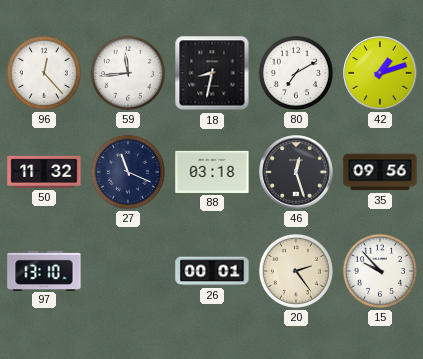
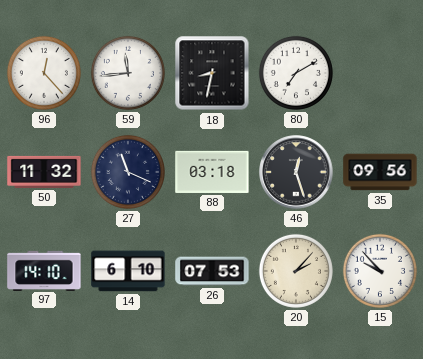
42: 1:12 -> none (380, 73)
97: 13:10 -> 14:10 (44, 270)
14: none -> 6:10 (128, 271)
26: 00:01 -> 07:53 (212, 271)
20: 2:24 -> 2:07 (296, 271)
